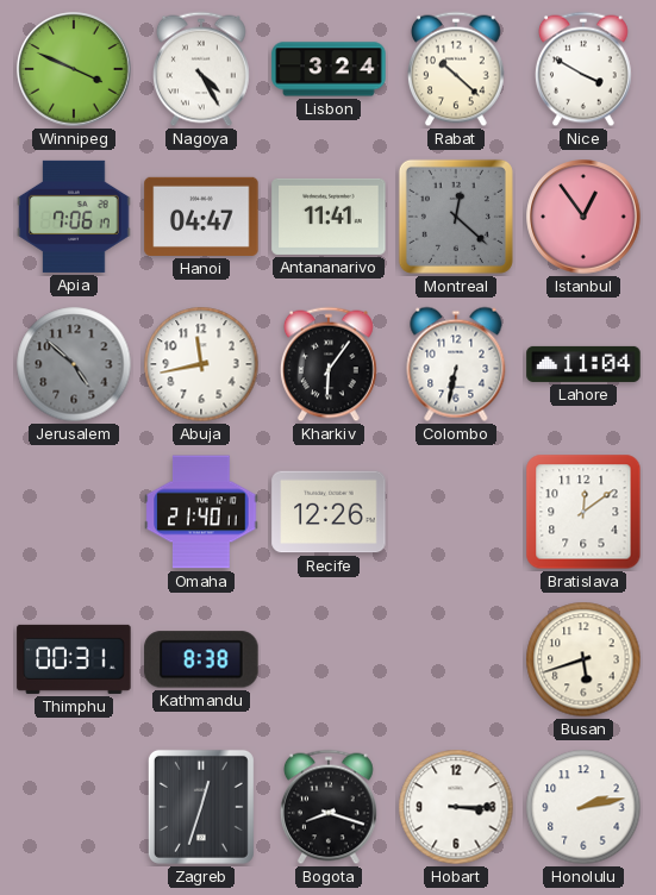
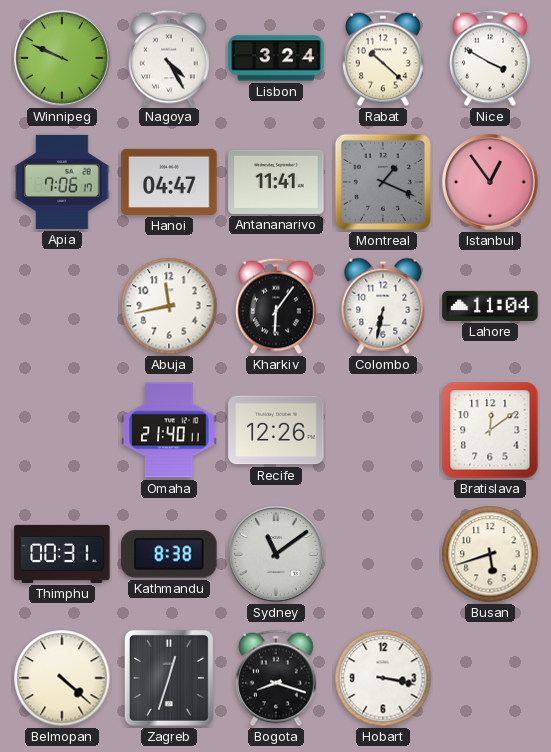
Winnipeg: 3:49 -> 9:49 (62, 58)
Montreal: 12:22 -> 1:19 (383, 182)
Jerusalem: 4:52 -> none (74, 364)
Sydney: none -> 11:09 (276, 554)
Belmopan: none -> 4:22 (62, 678)
Hobart: 3:15 -> 3:17 (383, 678)
Honolulu: 2:13 -> none (583, 807)
